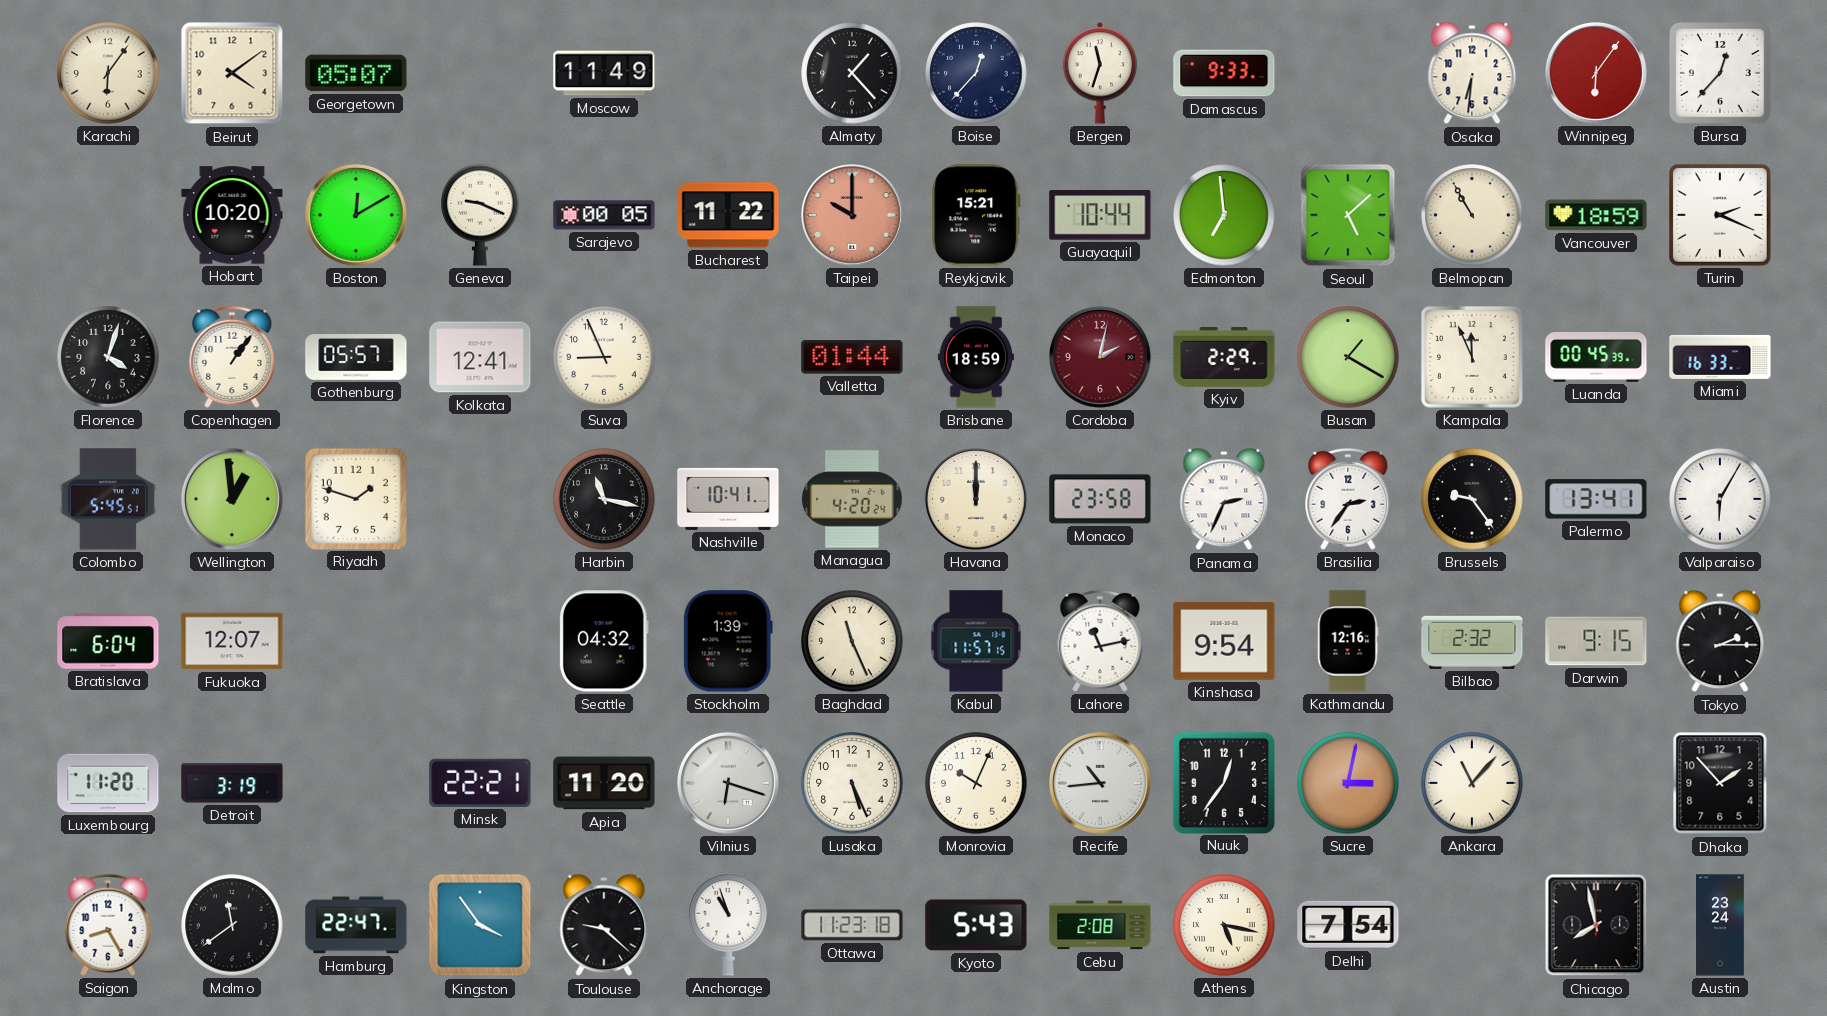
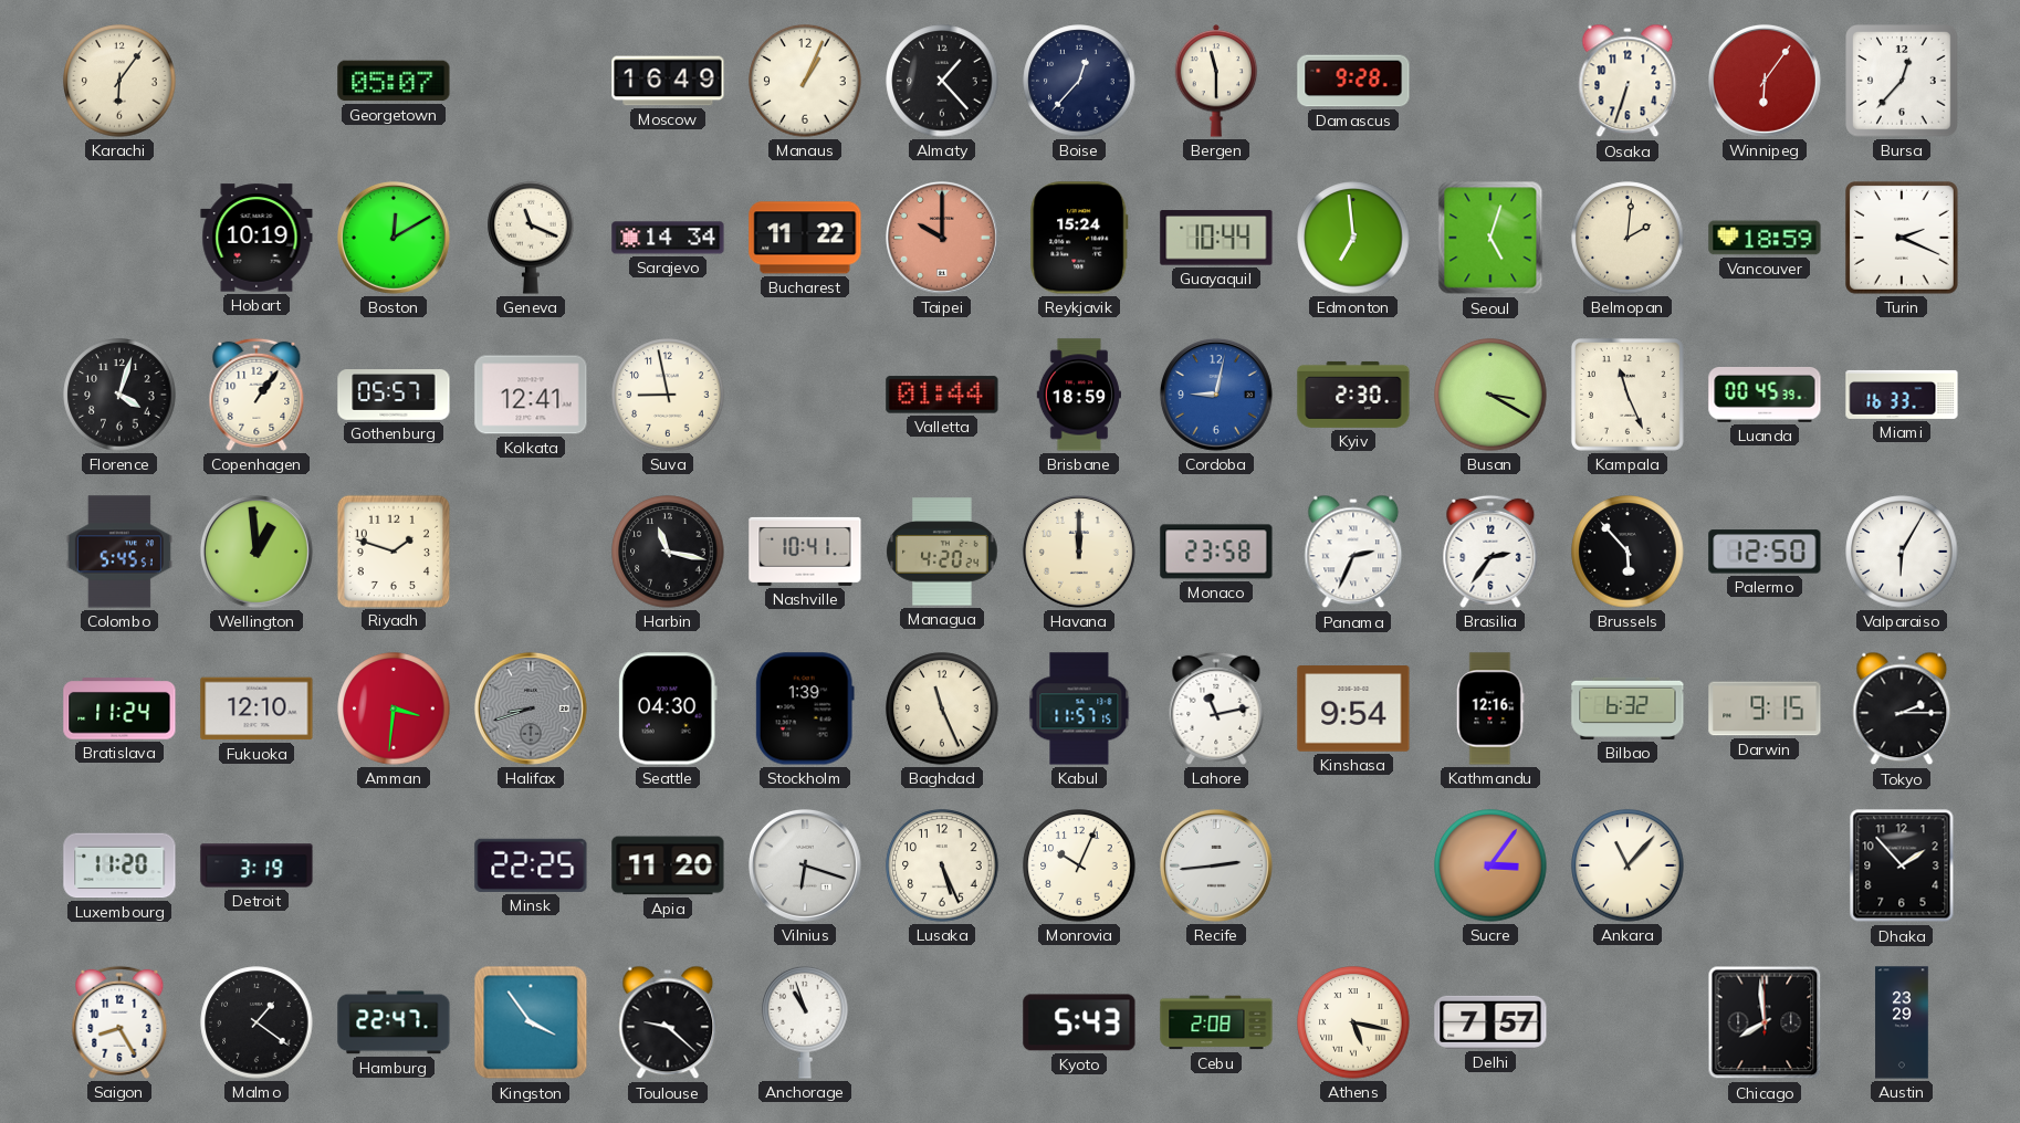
Beirut: 4:09 -> none (232, 73)
Moscow: 11:49 -> 16:49 (668, 81)
Manaus: none -> 1:04 (805, 81)
Bergen: 11:33 -> 11:30 (1216, 81)
Damascus: 9:33 -> 9:28 (1353, 81)
Osaka: 6:31 -> 6:33 (1627, 81)
Hobart: 10:20 -> 10:19 (257, 238)
Geneva: 9:19 -> 11:19 (531, 238)
Sarajevo: 00:05 -> 14:34 (668, 238)
Reykjavik: 15:21 -> 15:24 (1079, 238)
Seoul: 5:08 -> 5:03 (1490, 238)
Belmopan: 10:55 -> 2:01 (1627, 238)
Suva: 8:56 -> 8:58 (668, 395)
Cordoba: 2:02 -> 9:02 (1216, 395)
Cordoba dial: burgundy -> blue (1216, 395)
Kyiv: 2:29 -> 2:30 (1353, 395)
Busan: 1:20 -> 3:20 (1490, 395)
Kampala: 11:56 -> 11:26 (1627, 395)
Brussels: 9:24 -> 5:53 (1627, 552)
Palermo: 13:41 -> 12:50 (1765, 552)
Bratislava: 6:04 -> 11:24 (119, 709)
Fukuoka: 12:07 -> 12:10 (257, 709)
Amman: none -> 3:31 (394, 709)
Halifax: none -> 8:42 (531, 709)
Seattle: 04:32 -> 04:30 (668, 709)
Bilbao: 2:32 -> 6:32 (1627, 709)
Minsk: 22:21 -> 22:25 (531, 865)
Recife: 10:44 -> 2:44 (1216, 865)
Nuuk: 12:36 -> none (1223, 782)
Sucre: 3:02 -> 3:06 (1490, 865)
Malmo: 11:39 -> 1:21 (257, 1022)
Ottawa: 11:23 -> none (852, 925)
Delhi: 7:54 -> 7:57 (1490, 1022)
Chicago: 7:58 -> 7:59 (1765, 1022)
Austin: 23:24 -> 23:29 (1902, 1022)
